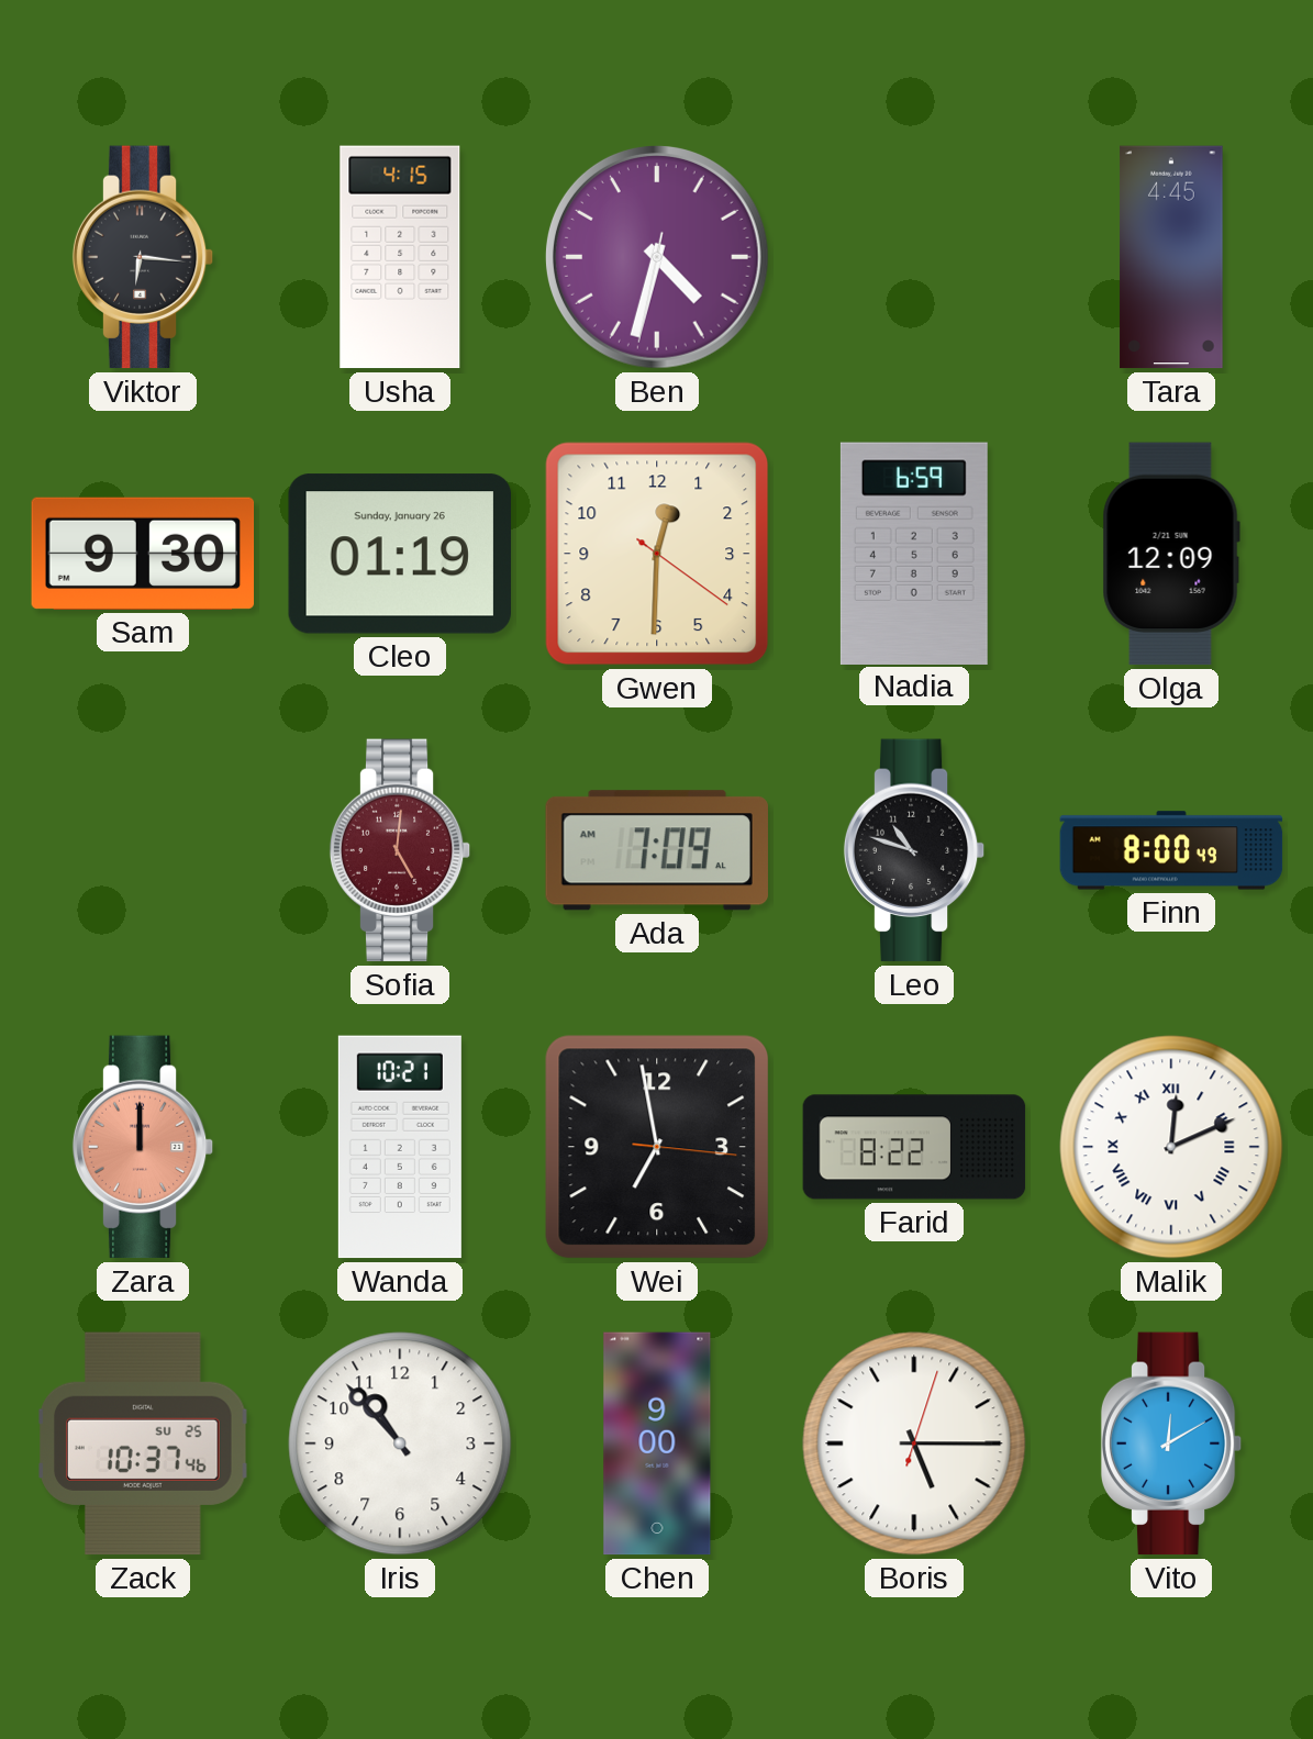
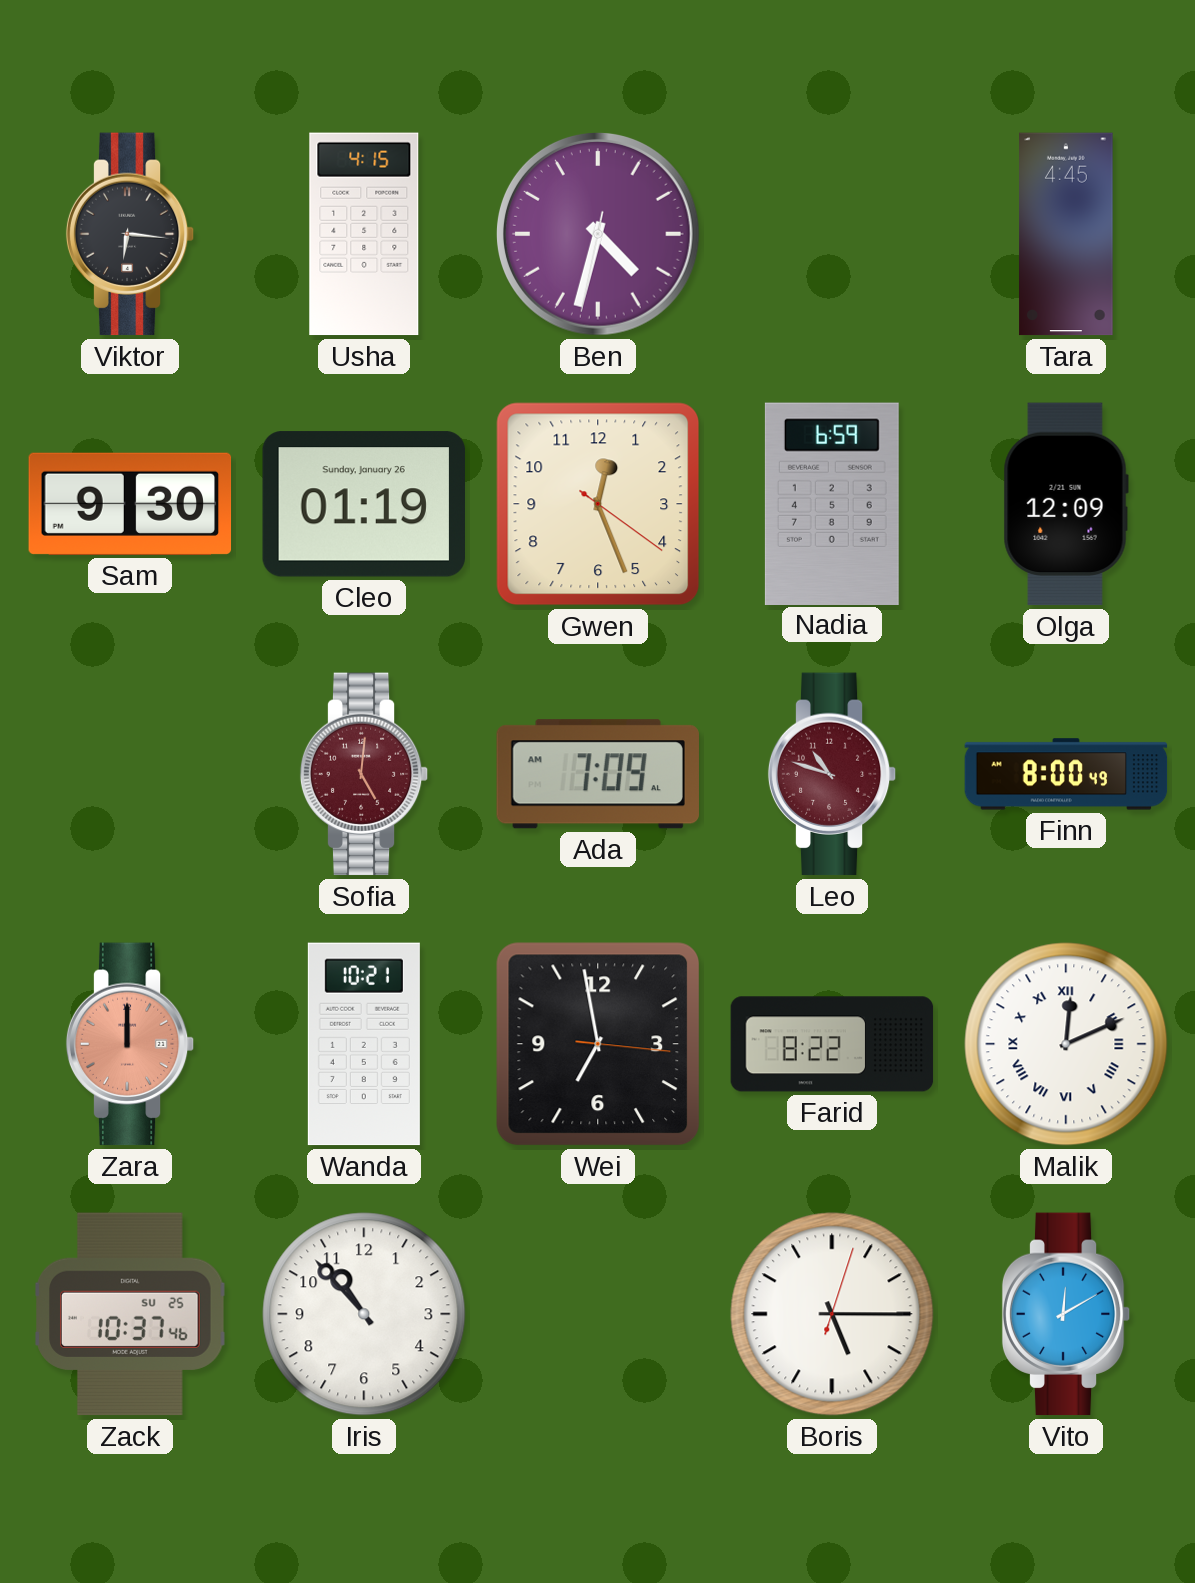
Gwen: 12:30 -> 12:26 (598, 504)
Leo dial: black -> burgundy (832, 774)
Chen: 9:00 -> none (657, 1443)
